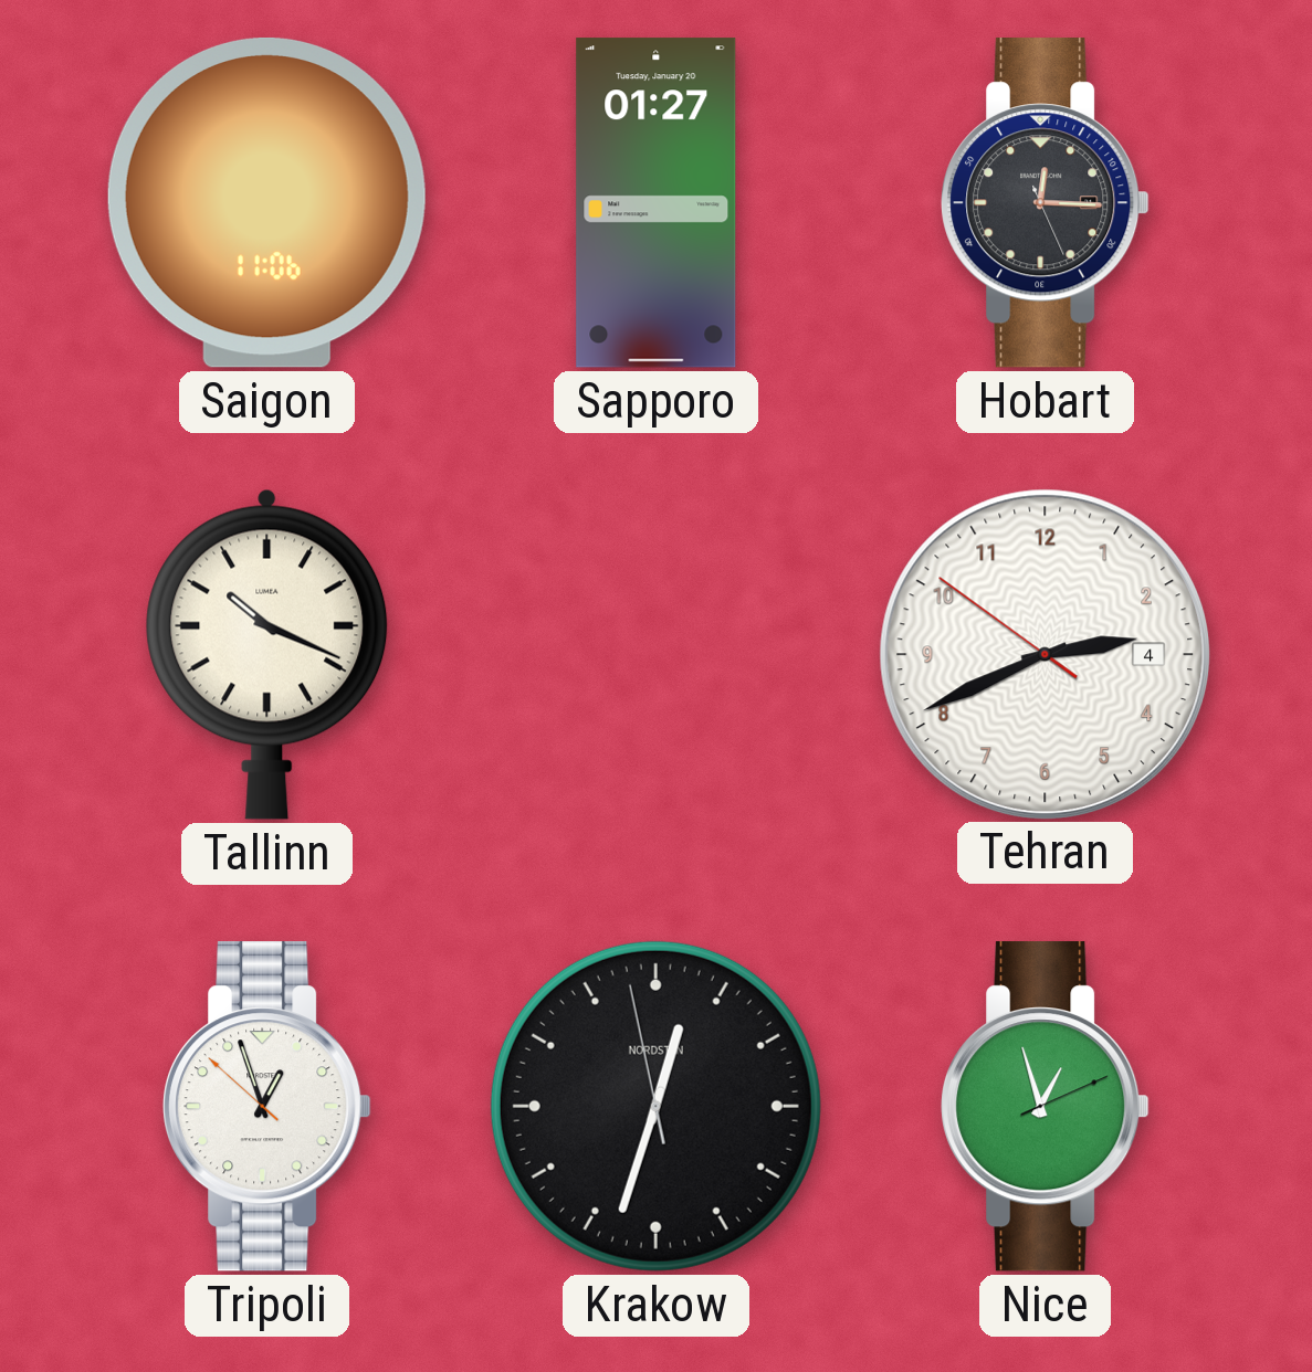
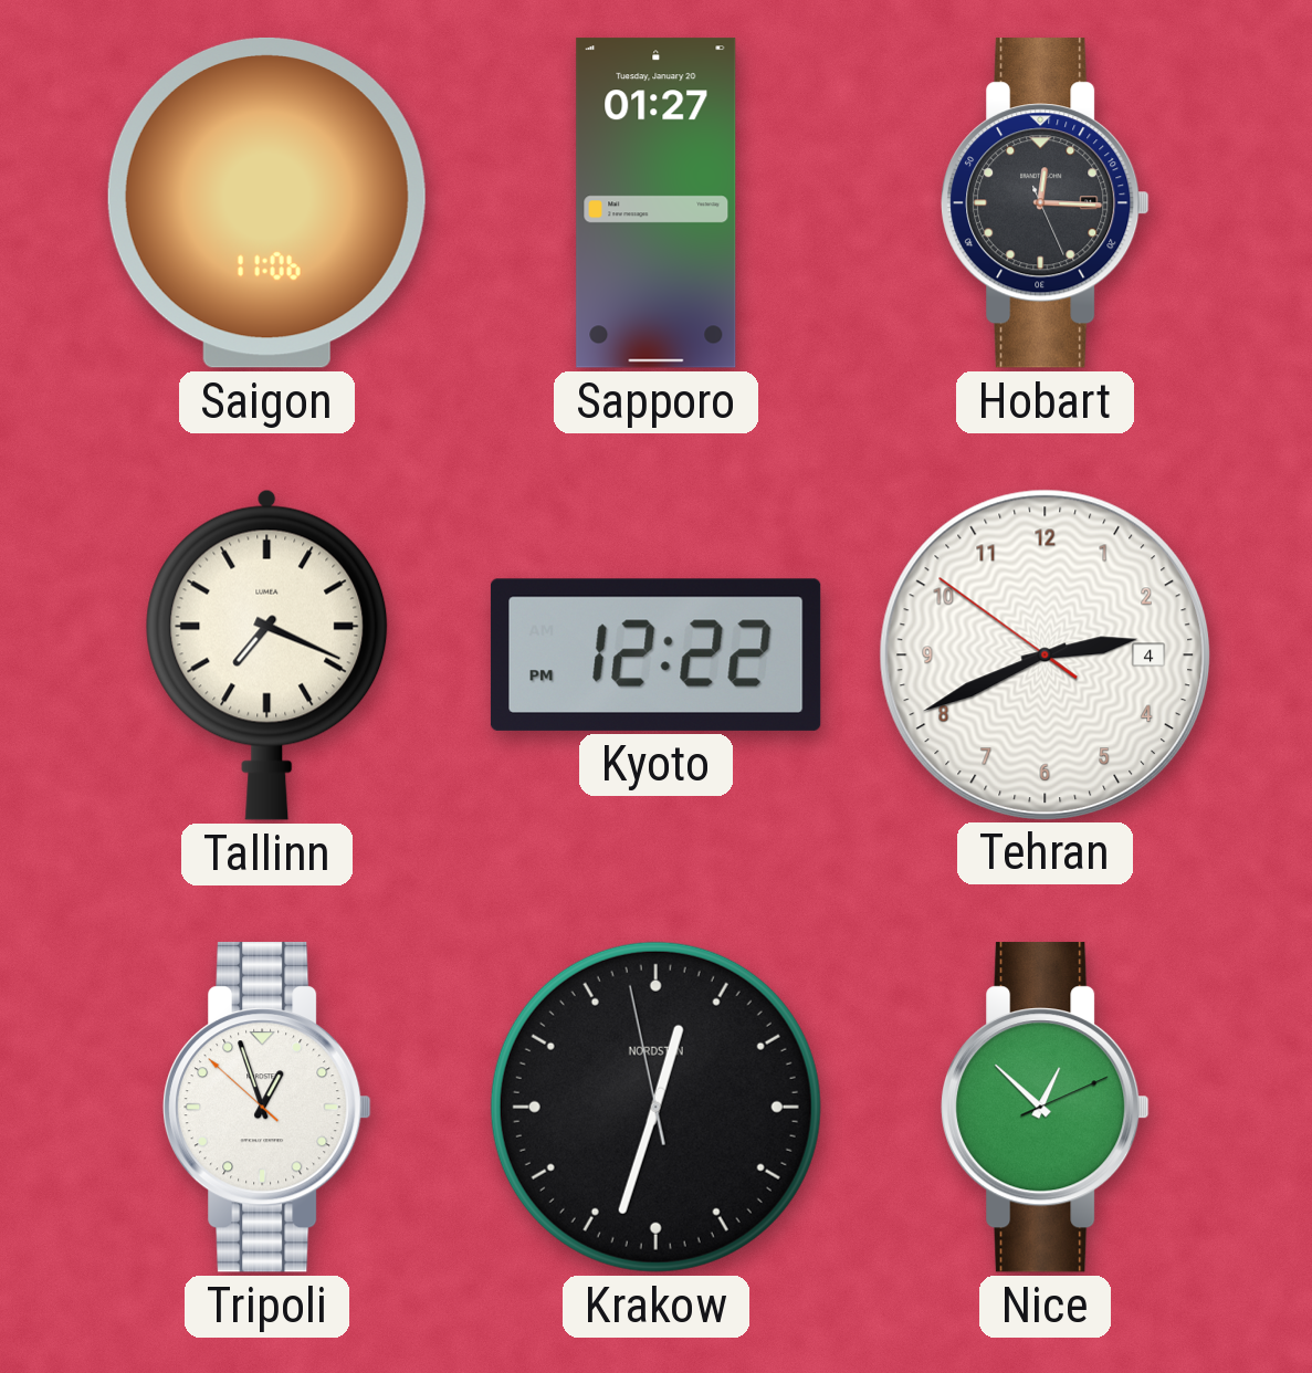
Tallinn: 10:19 -> 7:19 (267, 654)
Kyoto: none -> 12:22 (655, 654)
Nice: 12:57 -> 12:52 (1046, 1108)
